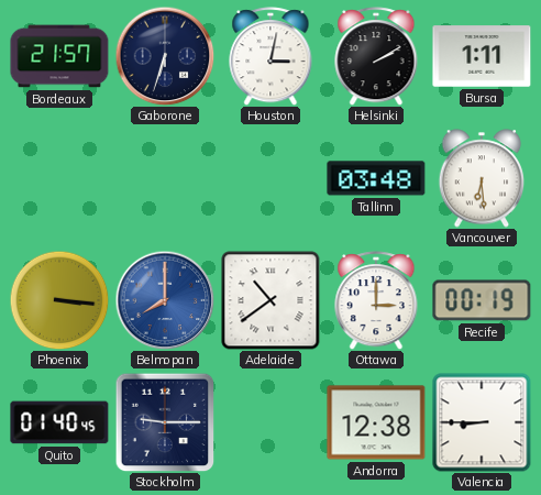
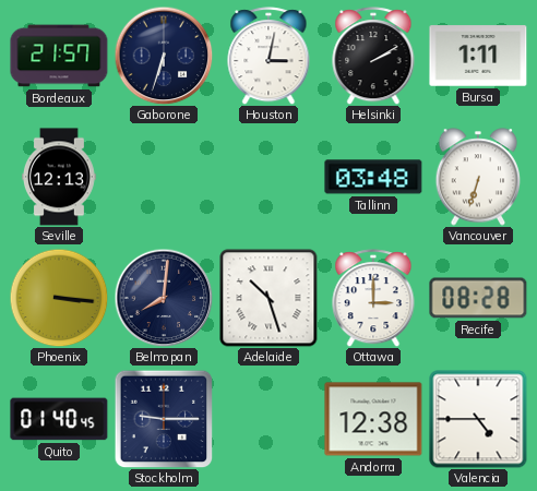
Seville: none -> 12:13 (60, 177)
Vancouver: 6:29 -> 6:33 (478, 177)
Belmopan: 8:00 -> 8:01 (164, 298)
Belmopan dial: blue -> navy (164, 298)
Adelaide: 10:39 -> 10:27 (268, 298)
Recife: 00:19 -> 08:28 (478, 298)
Valencia: 8:45 -> 4:45 (478, 419)
